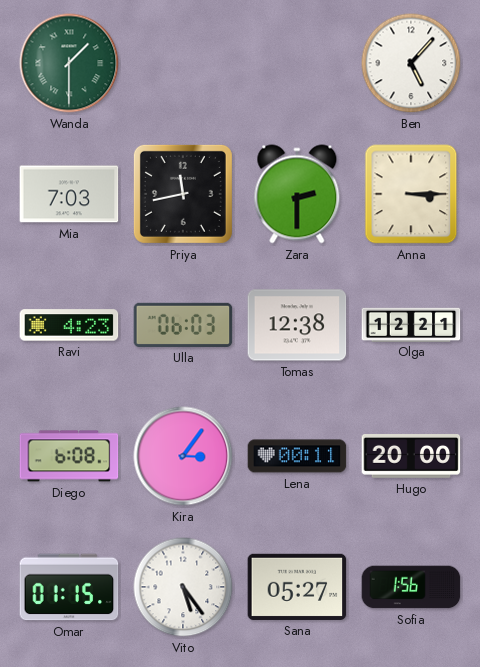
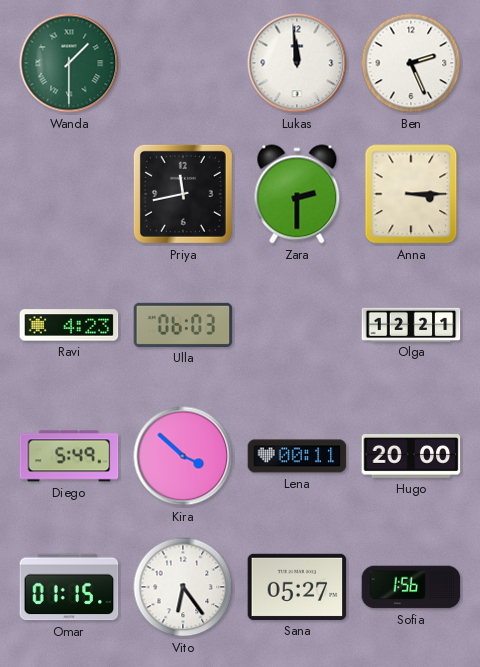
Lukas: none -> 11:59 (297, 63)
Ben: 5:07 -> 2:26 (411, 63)
Mia: 7:03 -> none (69, 194)
Tomas: 12:38 -> none (297, 325)
Diego: 6:08 -> 5:49 (69, 456)
Kira: 3:06 -> 3:52 (183, 456)
Vito: 5:24 -> 6:24 (183, 587)
